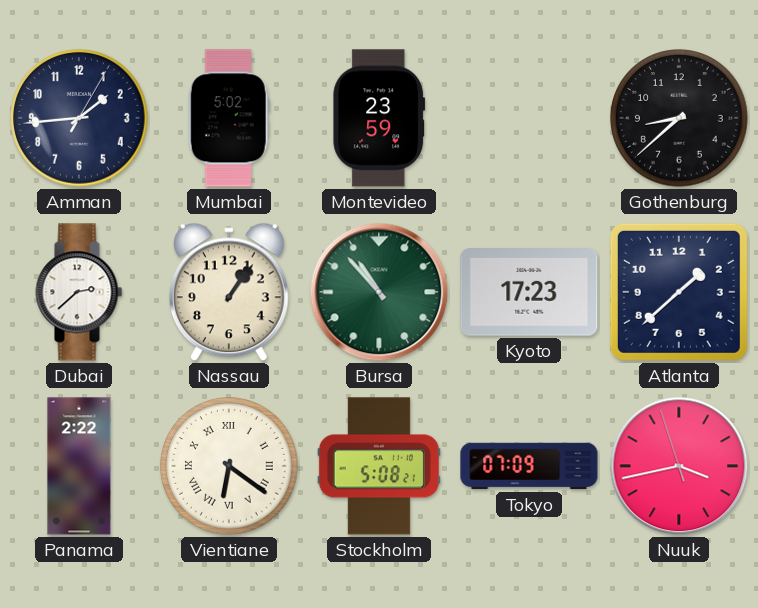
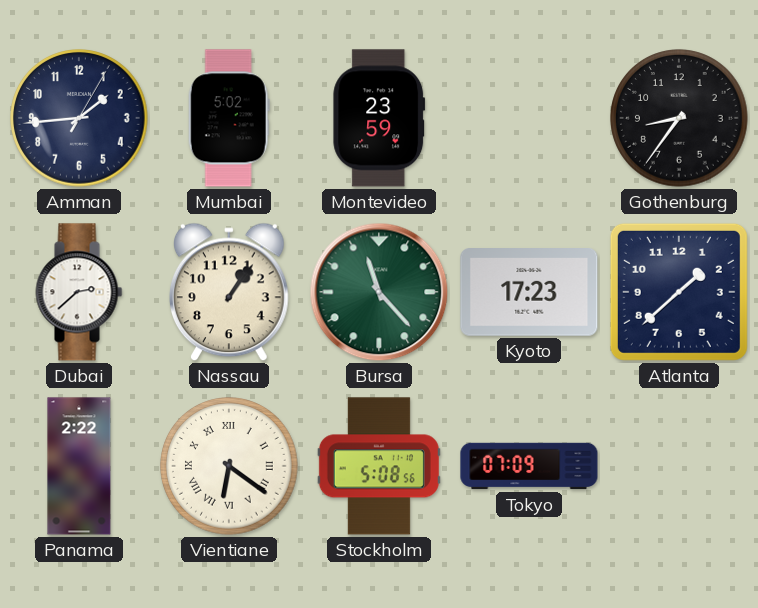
Gothenburg: 8:38 -> 8:36 (679, 118)
Bursa: 10:53 -> 11:23 (379, 292)
Stockholm: 5:08:21 -> 5:08:56 (379, 466)
Nuuk: 3:42 -> none (679, 466)
